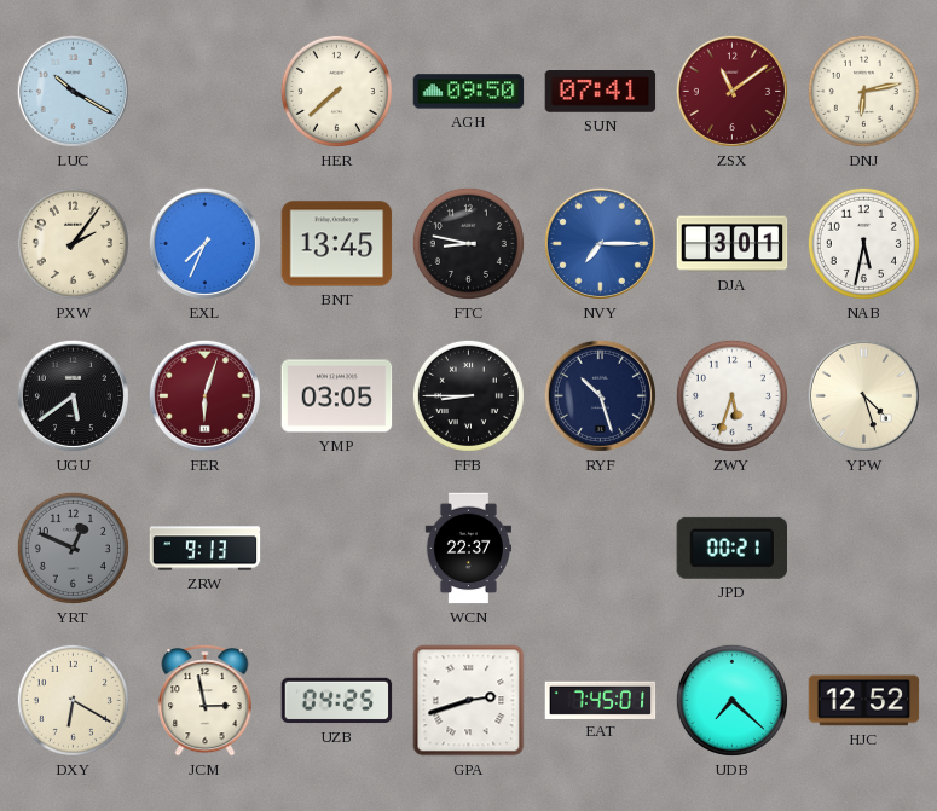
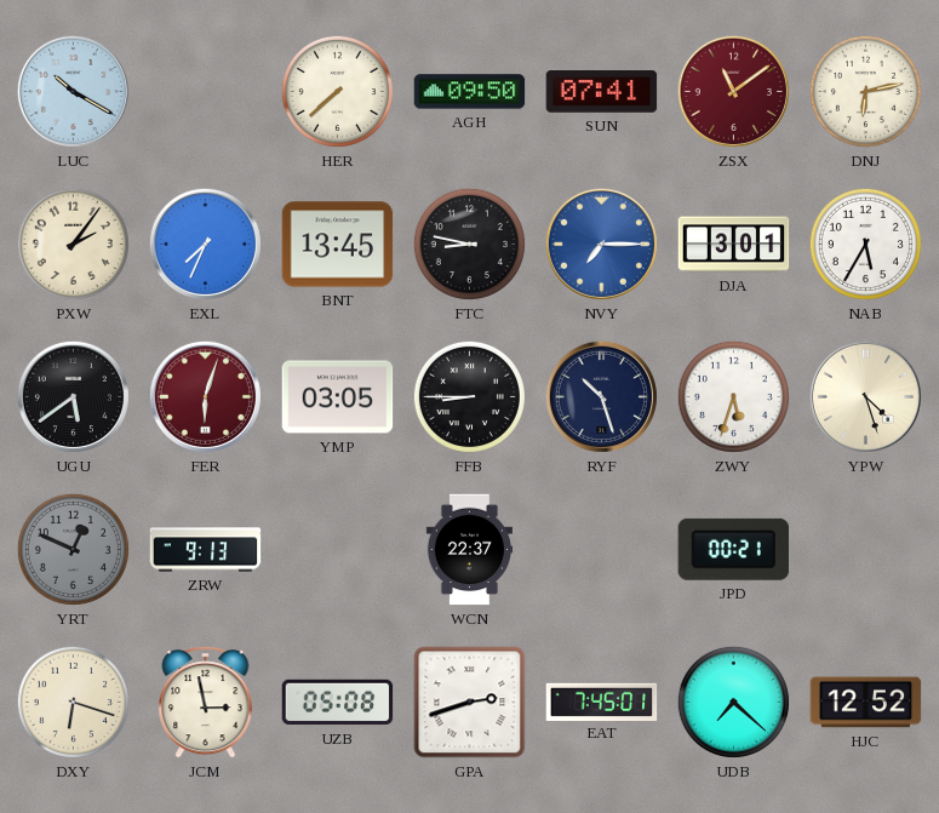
NAB: 5:32 -> 5:35 (865, 244)
DXY: 6:20 -> 6:18 (73, 702)
UZB: 04:25 -> 05:08 (338, 703)
